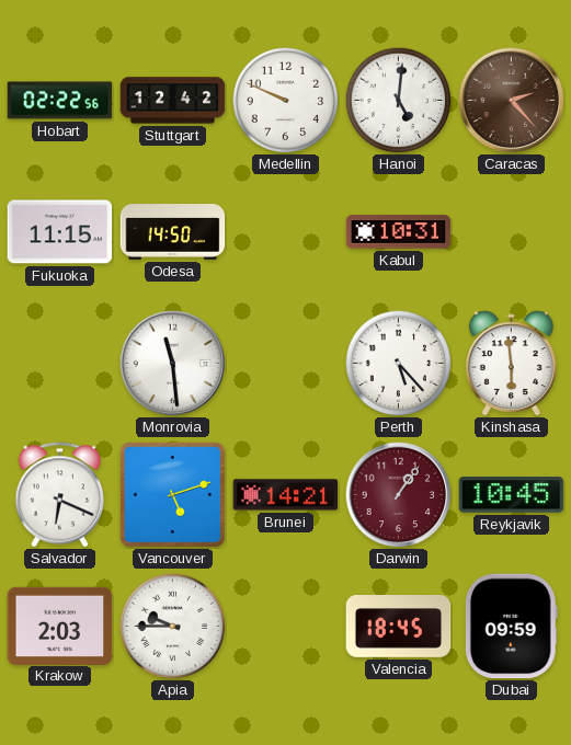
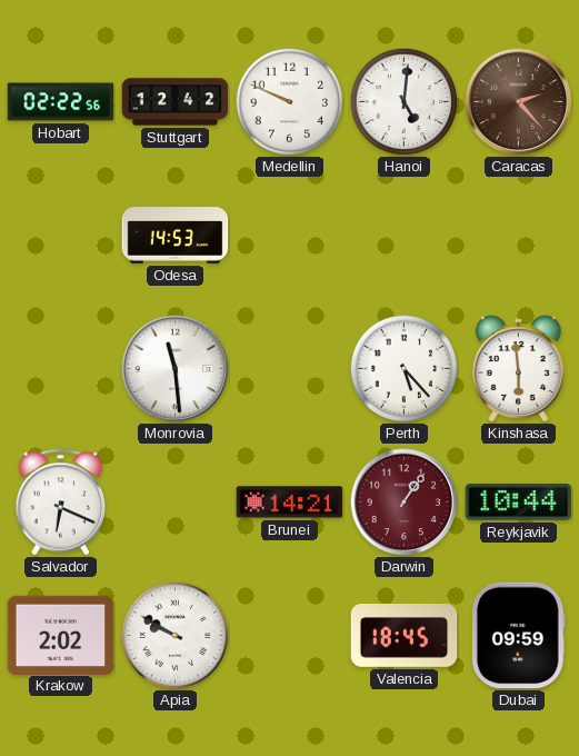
Fukuoka: 11:15 -> none (60, 232)
Odesa: 14:50 -> 14:53 (176, 236)
Kabul: 10:31 -> none (399, 232)
Vancouver: 5:12 -> none (172, 494)
Reykjavik: 10:45 -> 10:44 (519, 503)
Krakow: 2:03 -> 2:02 (61, 635)
Apia: 9:45 -> 9:50 (174, 635)
